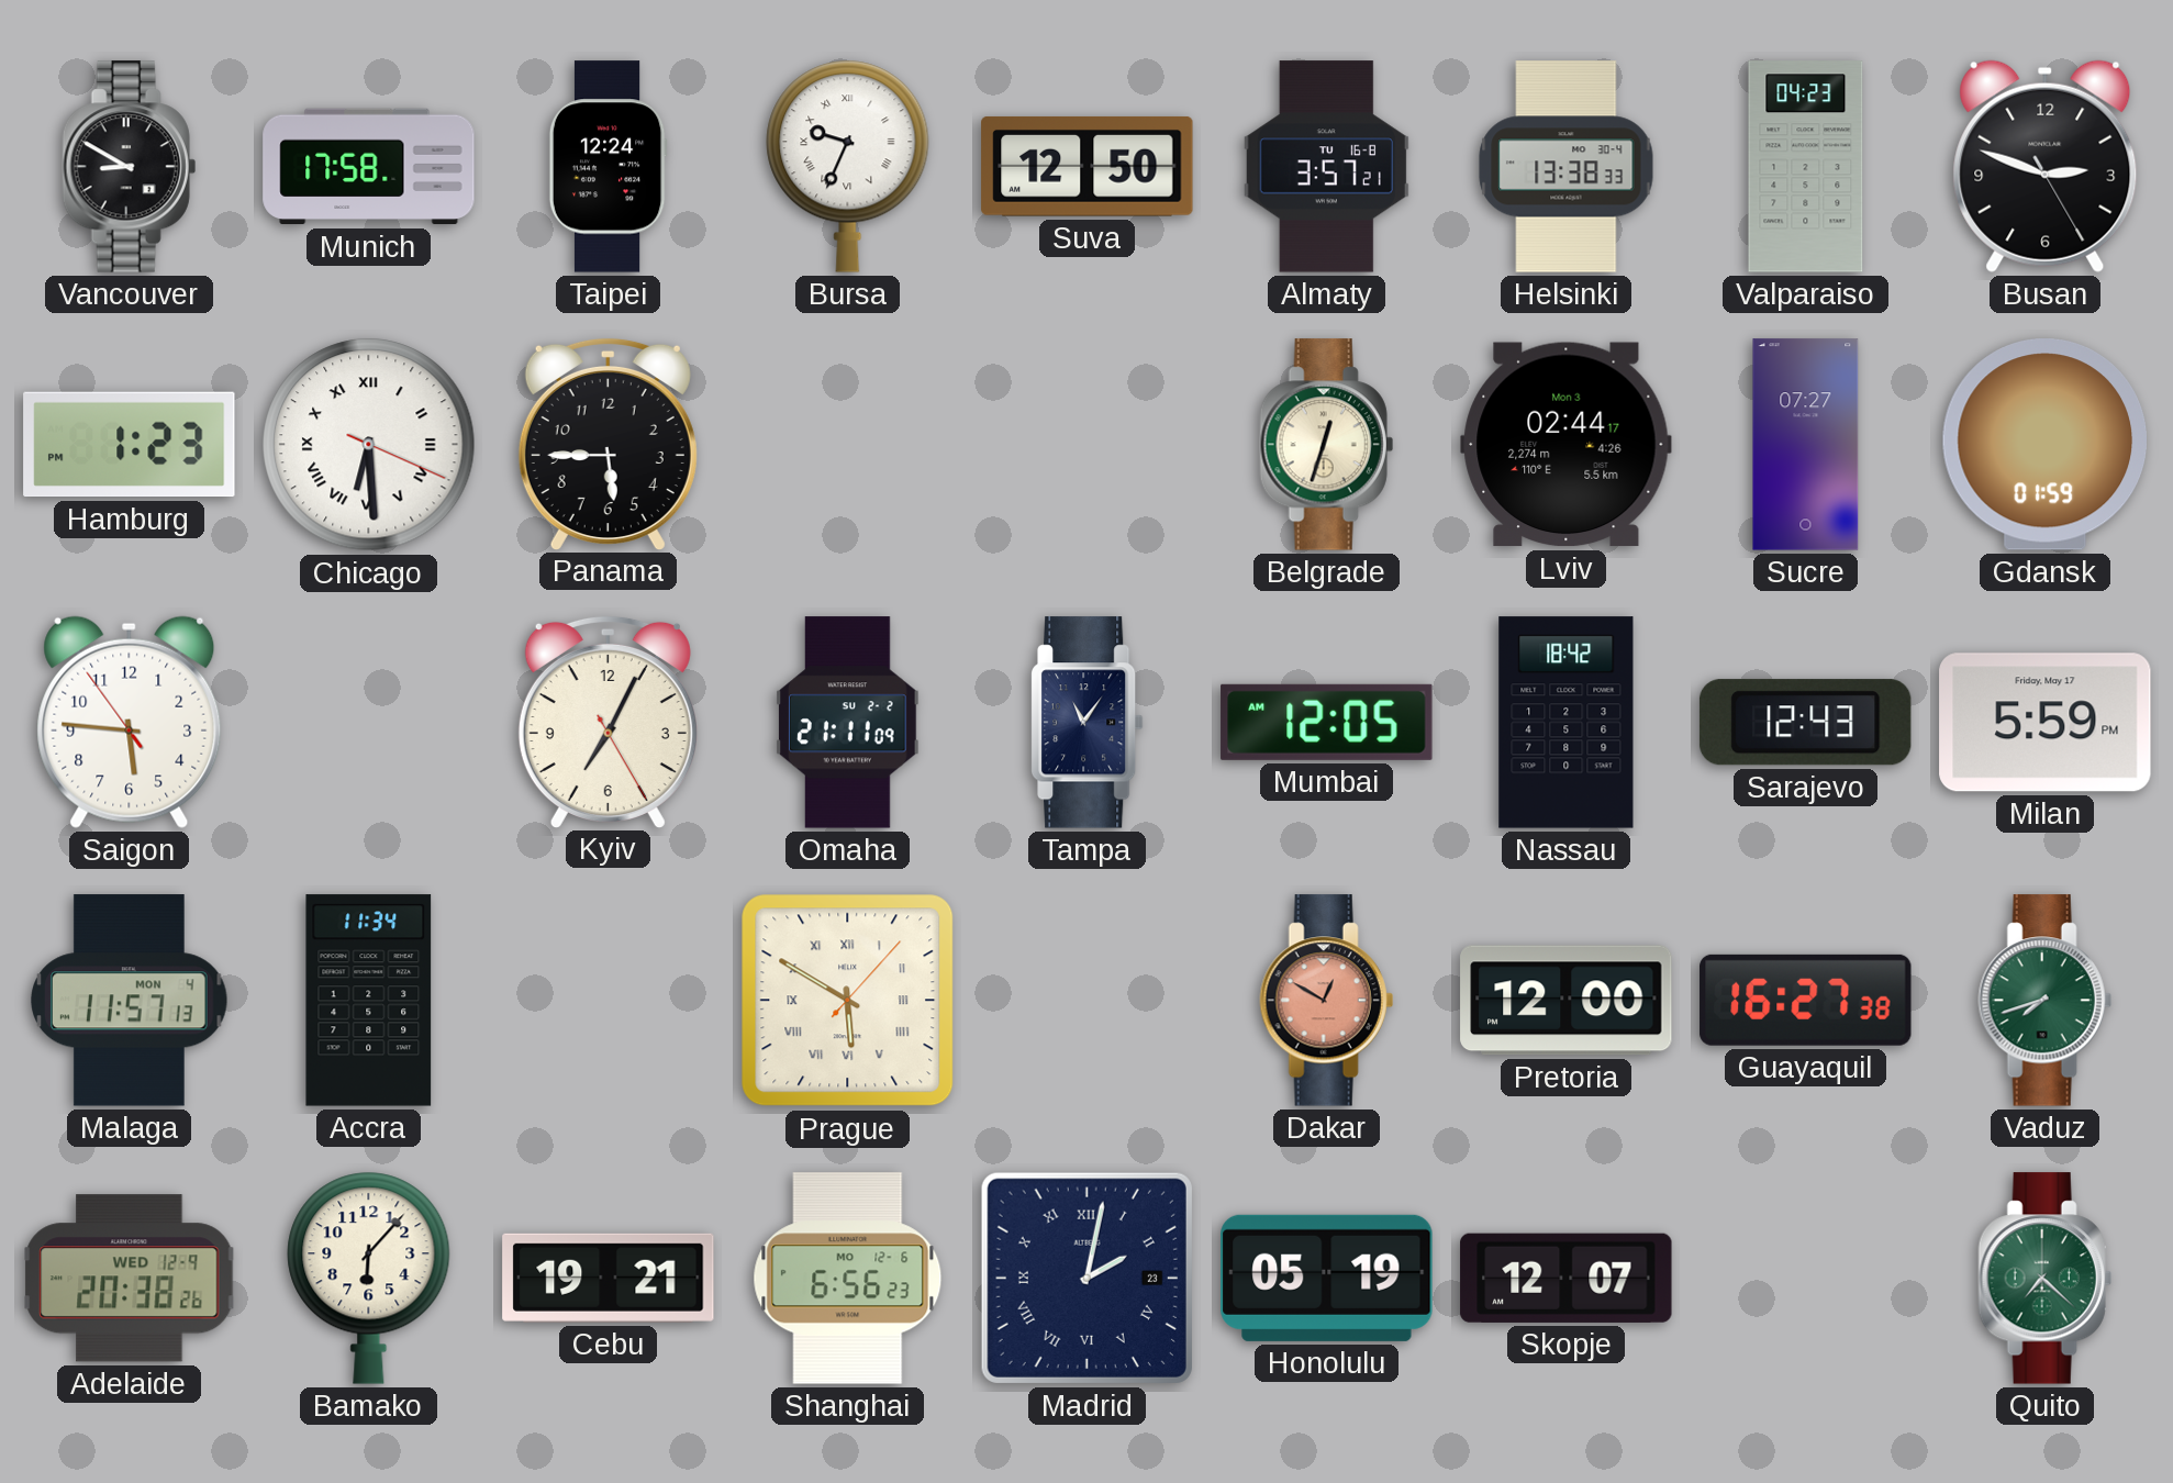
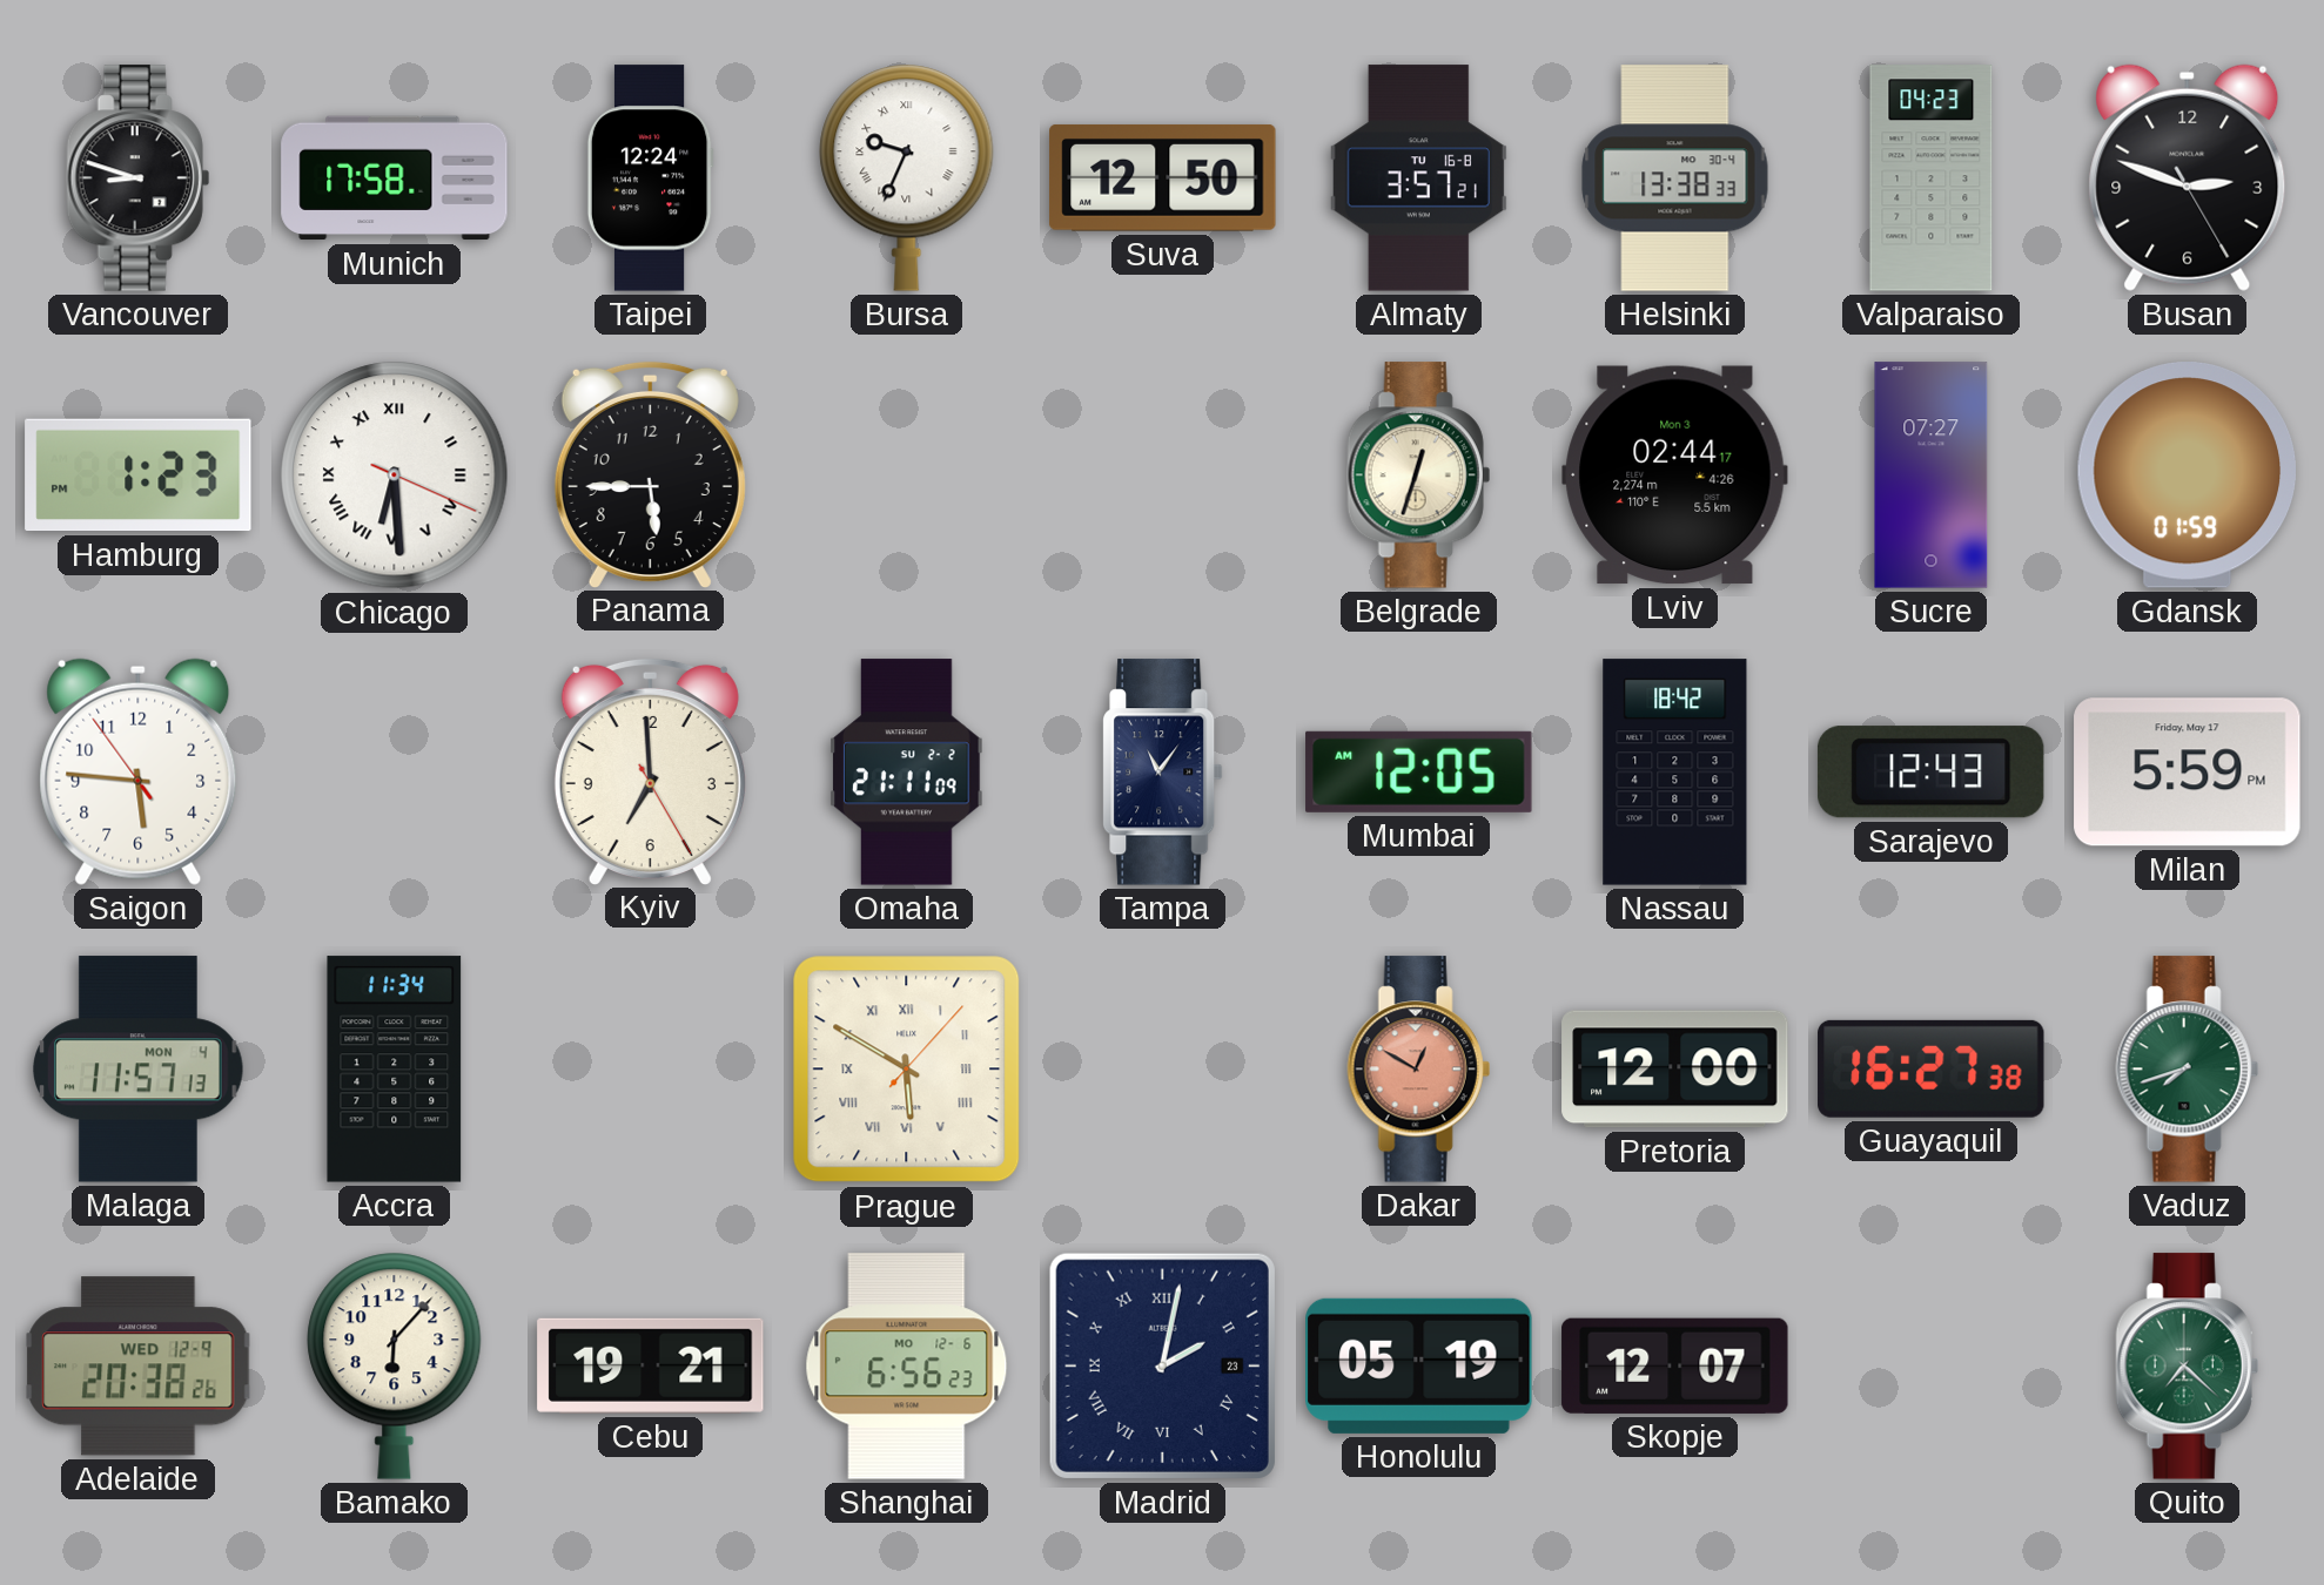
Vancouver: 8:50 -> 8:48 (137, 178)
Kyiv: 7:04 -> 6:59 (650, 771)
